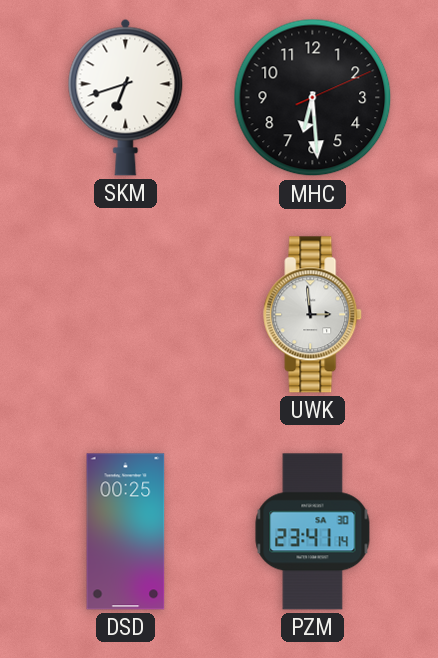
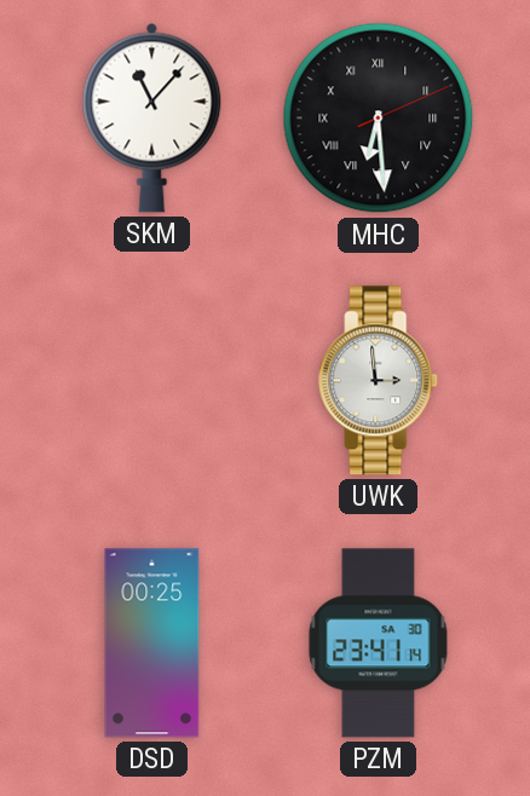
SKM: 6:42 -> 11:07 (152, 117)
MHC numerals: Arabic -> Roman (379, 119)
